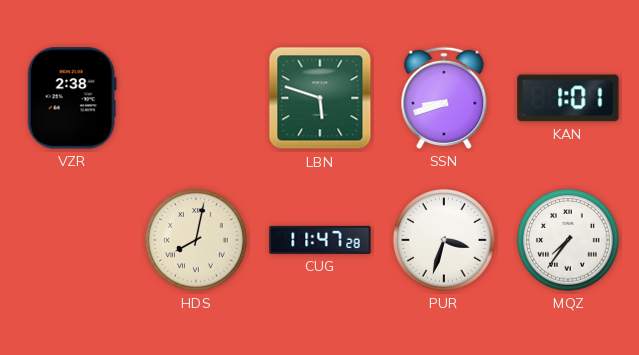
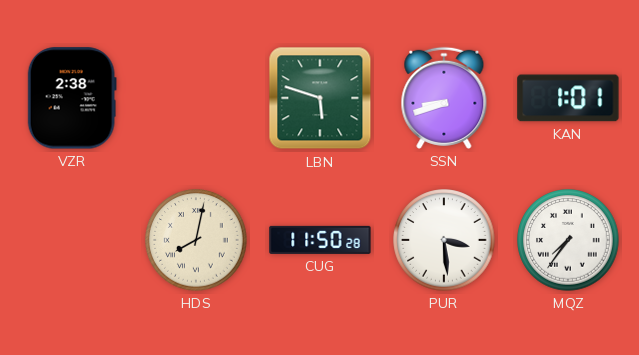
CUG: 11:47 -> 11:50 (320, 240)
PUR: 3:33 -> 3:29 (444, 240)
